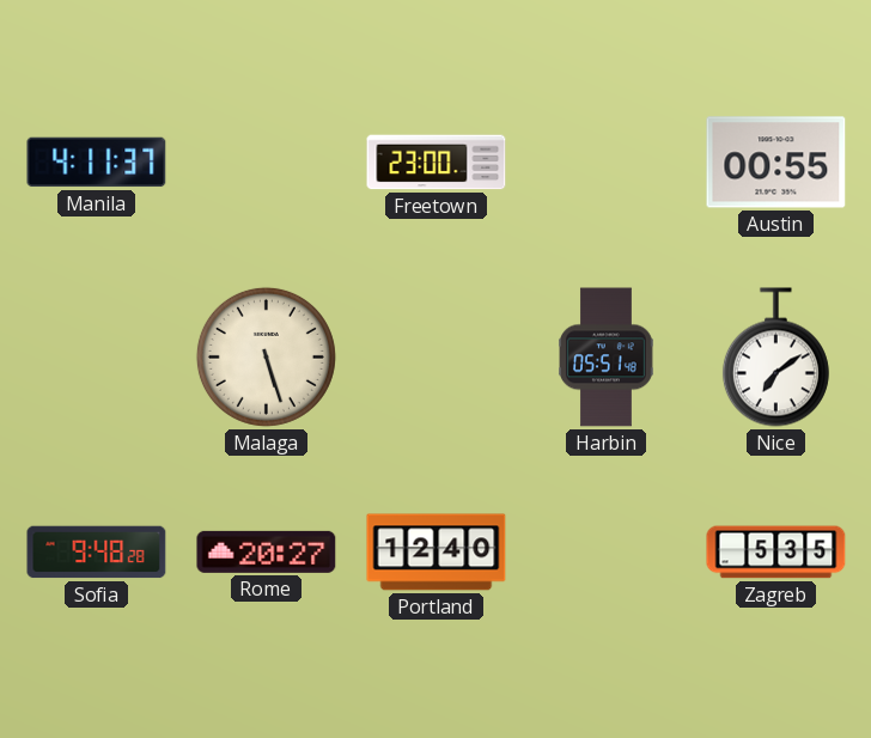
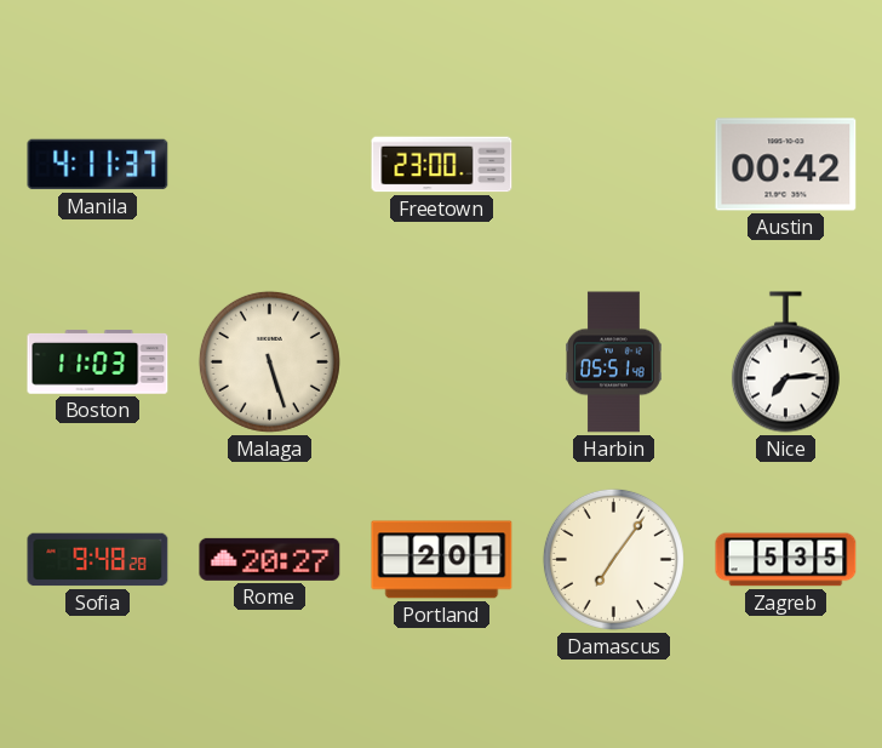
Austin: 00:55 -> 00:42 (786, 165)
Boston: none -> 11:03 (98, 362)
Nice: 7:09 -> 7:14 (785, 362)
Portland: 12:40 -> 2:01 (442, 560)
Damascus: none -> 7:06 (613, 559)
